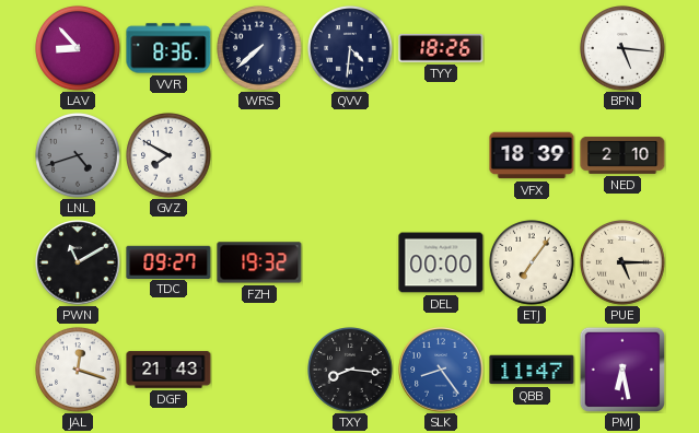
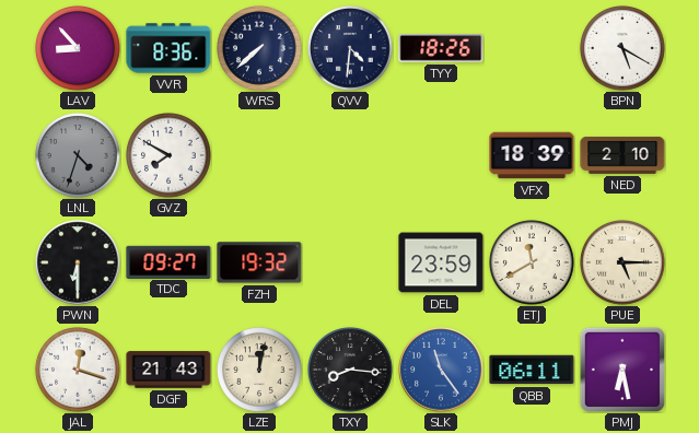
BPN: 5:16 -> 5:20 (624, 49)
LNL: 4:42 -> 4:33 (79, 156)
PWN: 11:10 -> 6:30 (78, 262)
DEL: 00:00 -> 23:59 (441, 262)
ETJ: 7:06 -> 11:40 (533, 264)
LZE: none -> 12:02 (260, 371)
SLK: 8:24 -> 11:24 (441, 370)
QBB: 11:47 -> 06:11 (532, 370)
